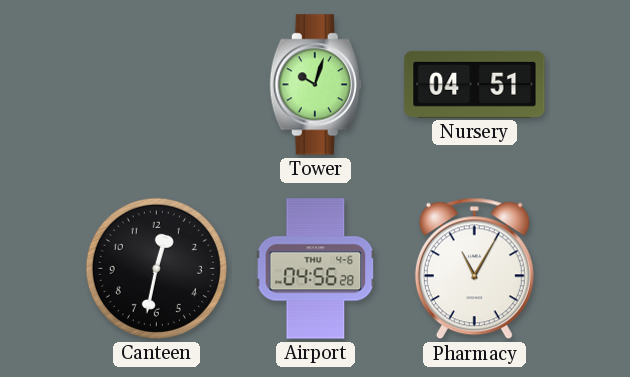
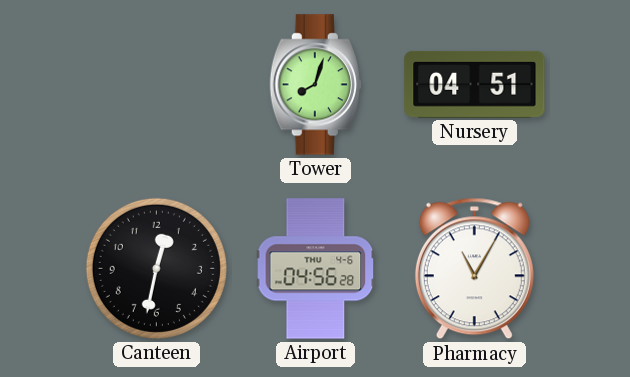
Tower: 10:03 -> 8:03 (315, 85)
